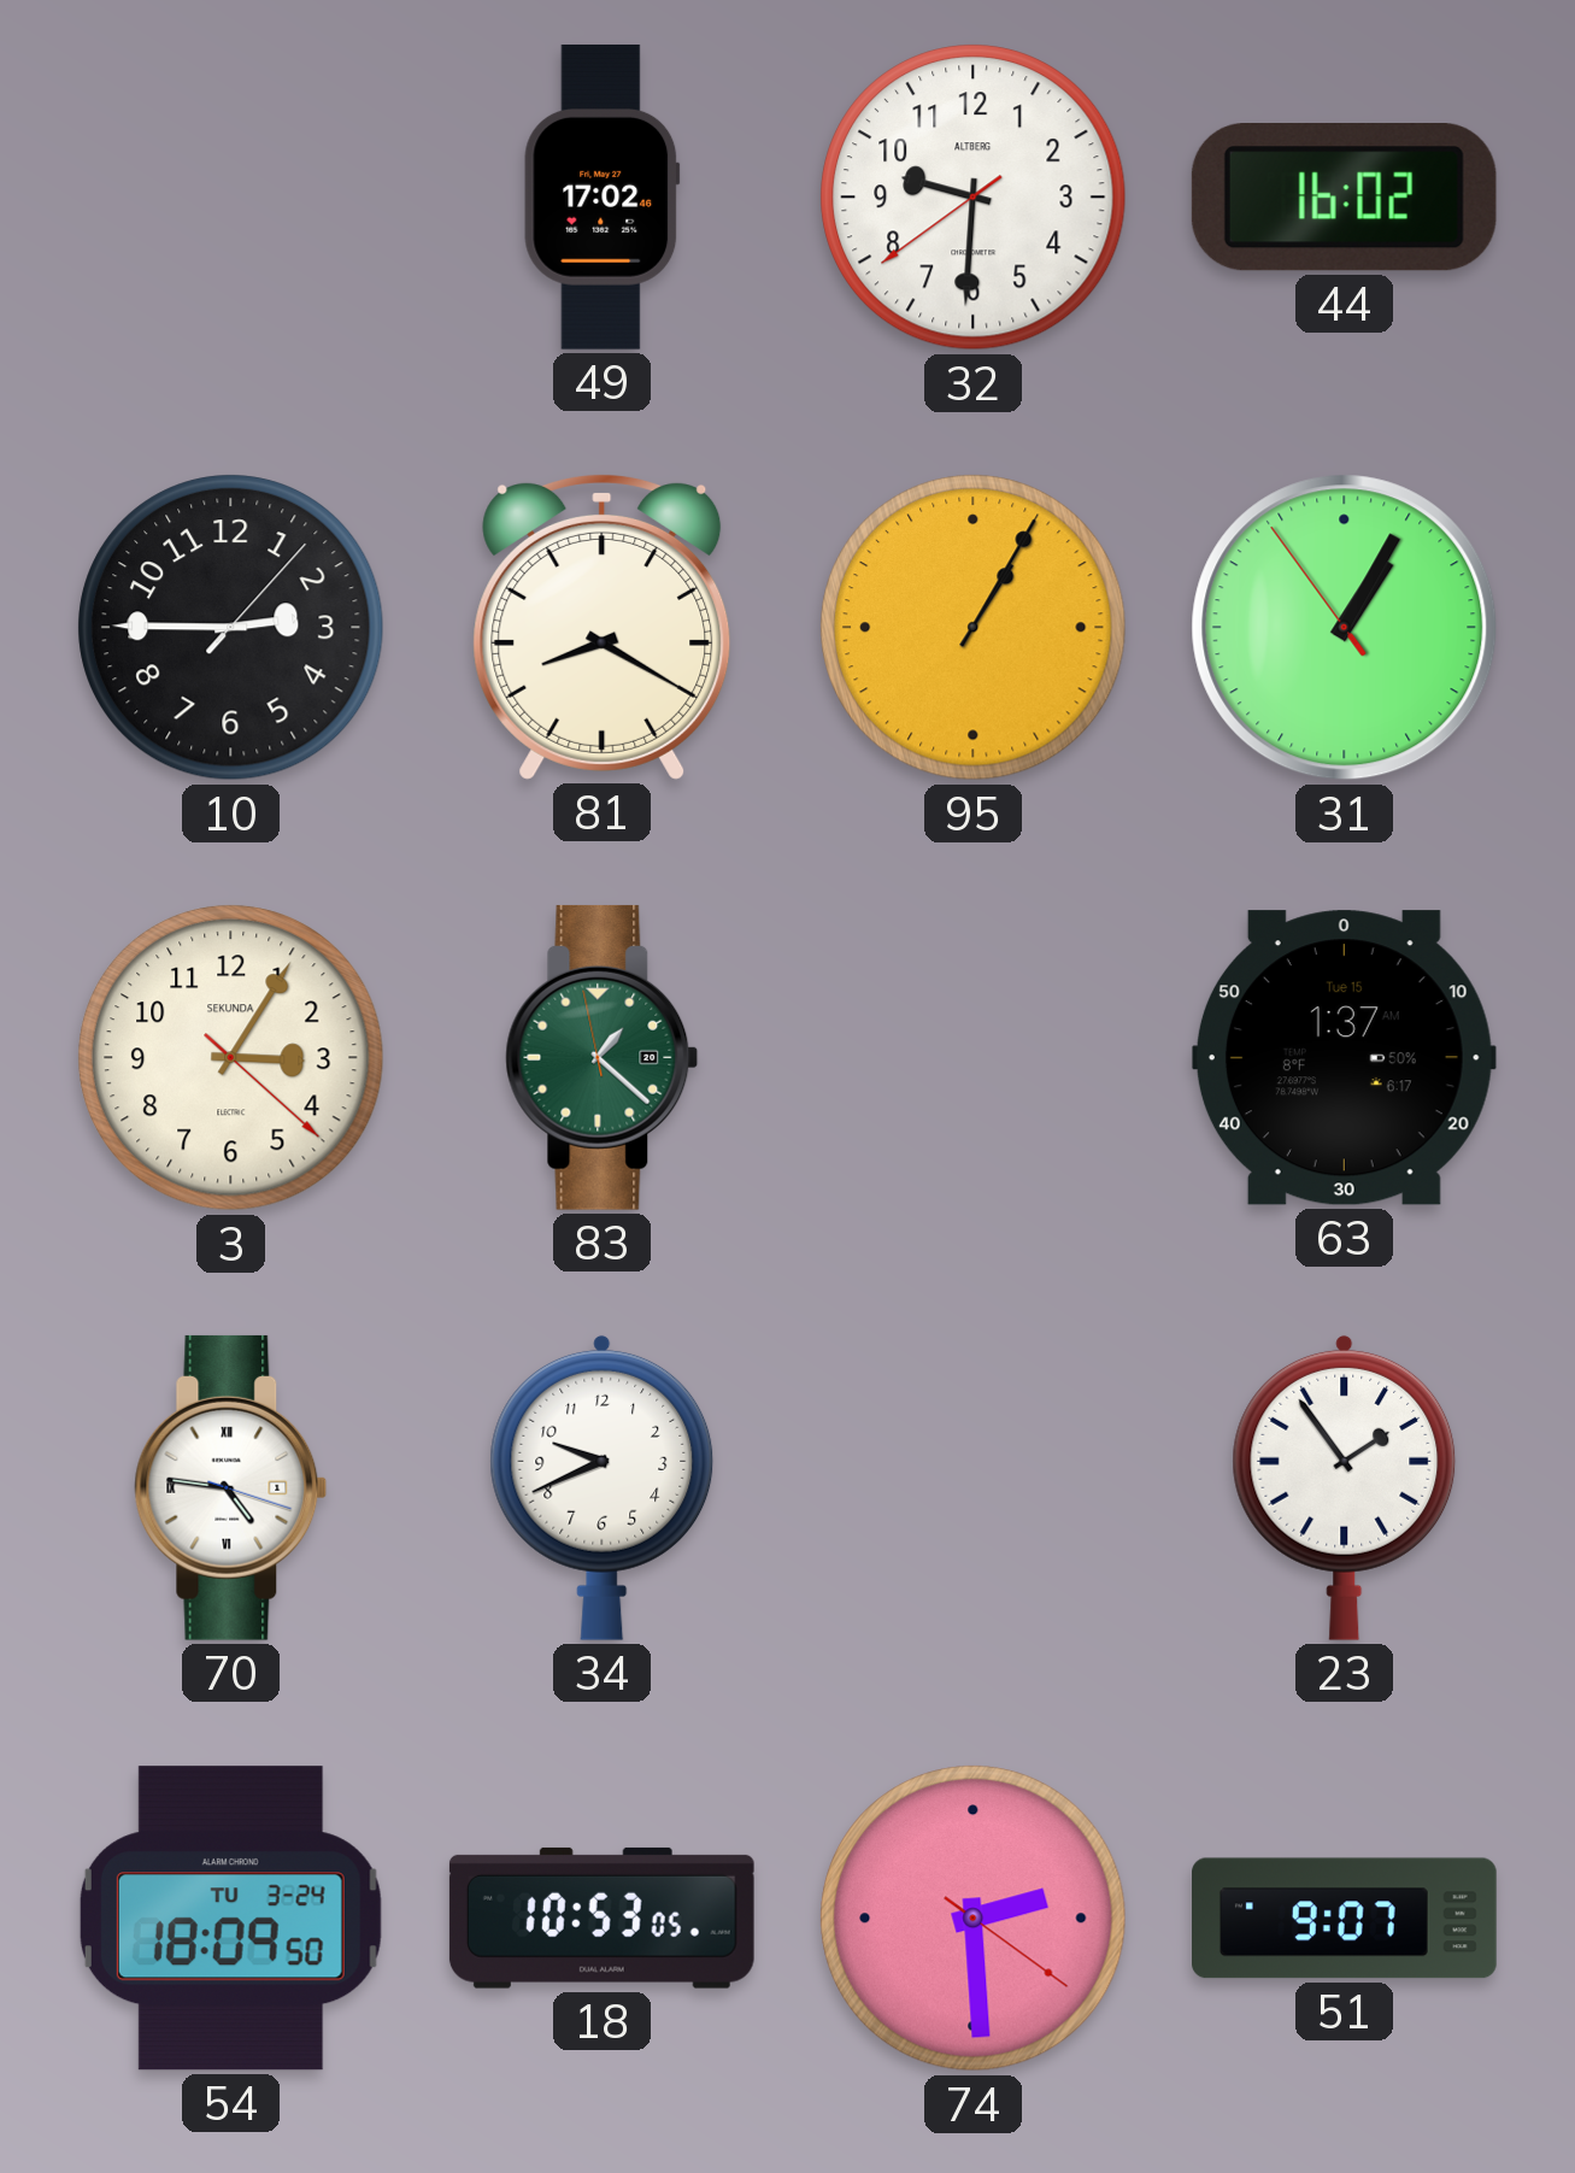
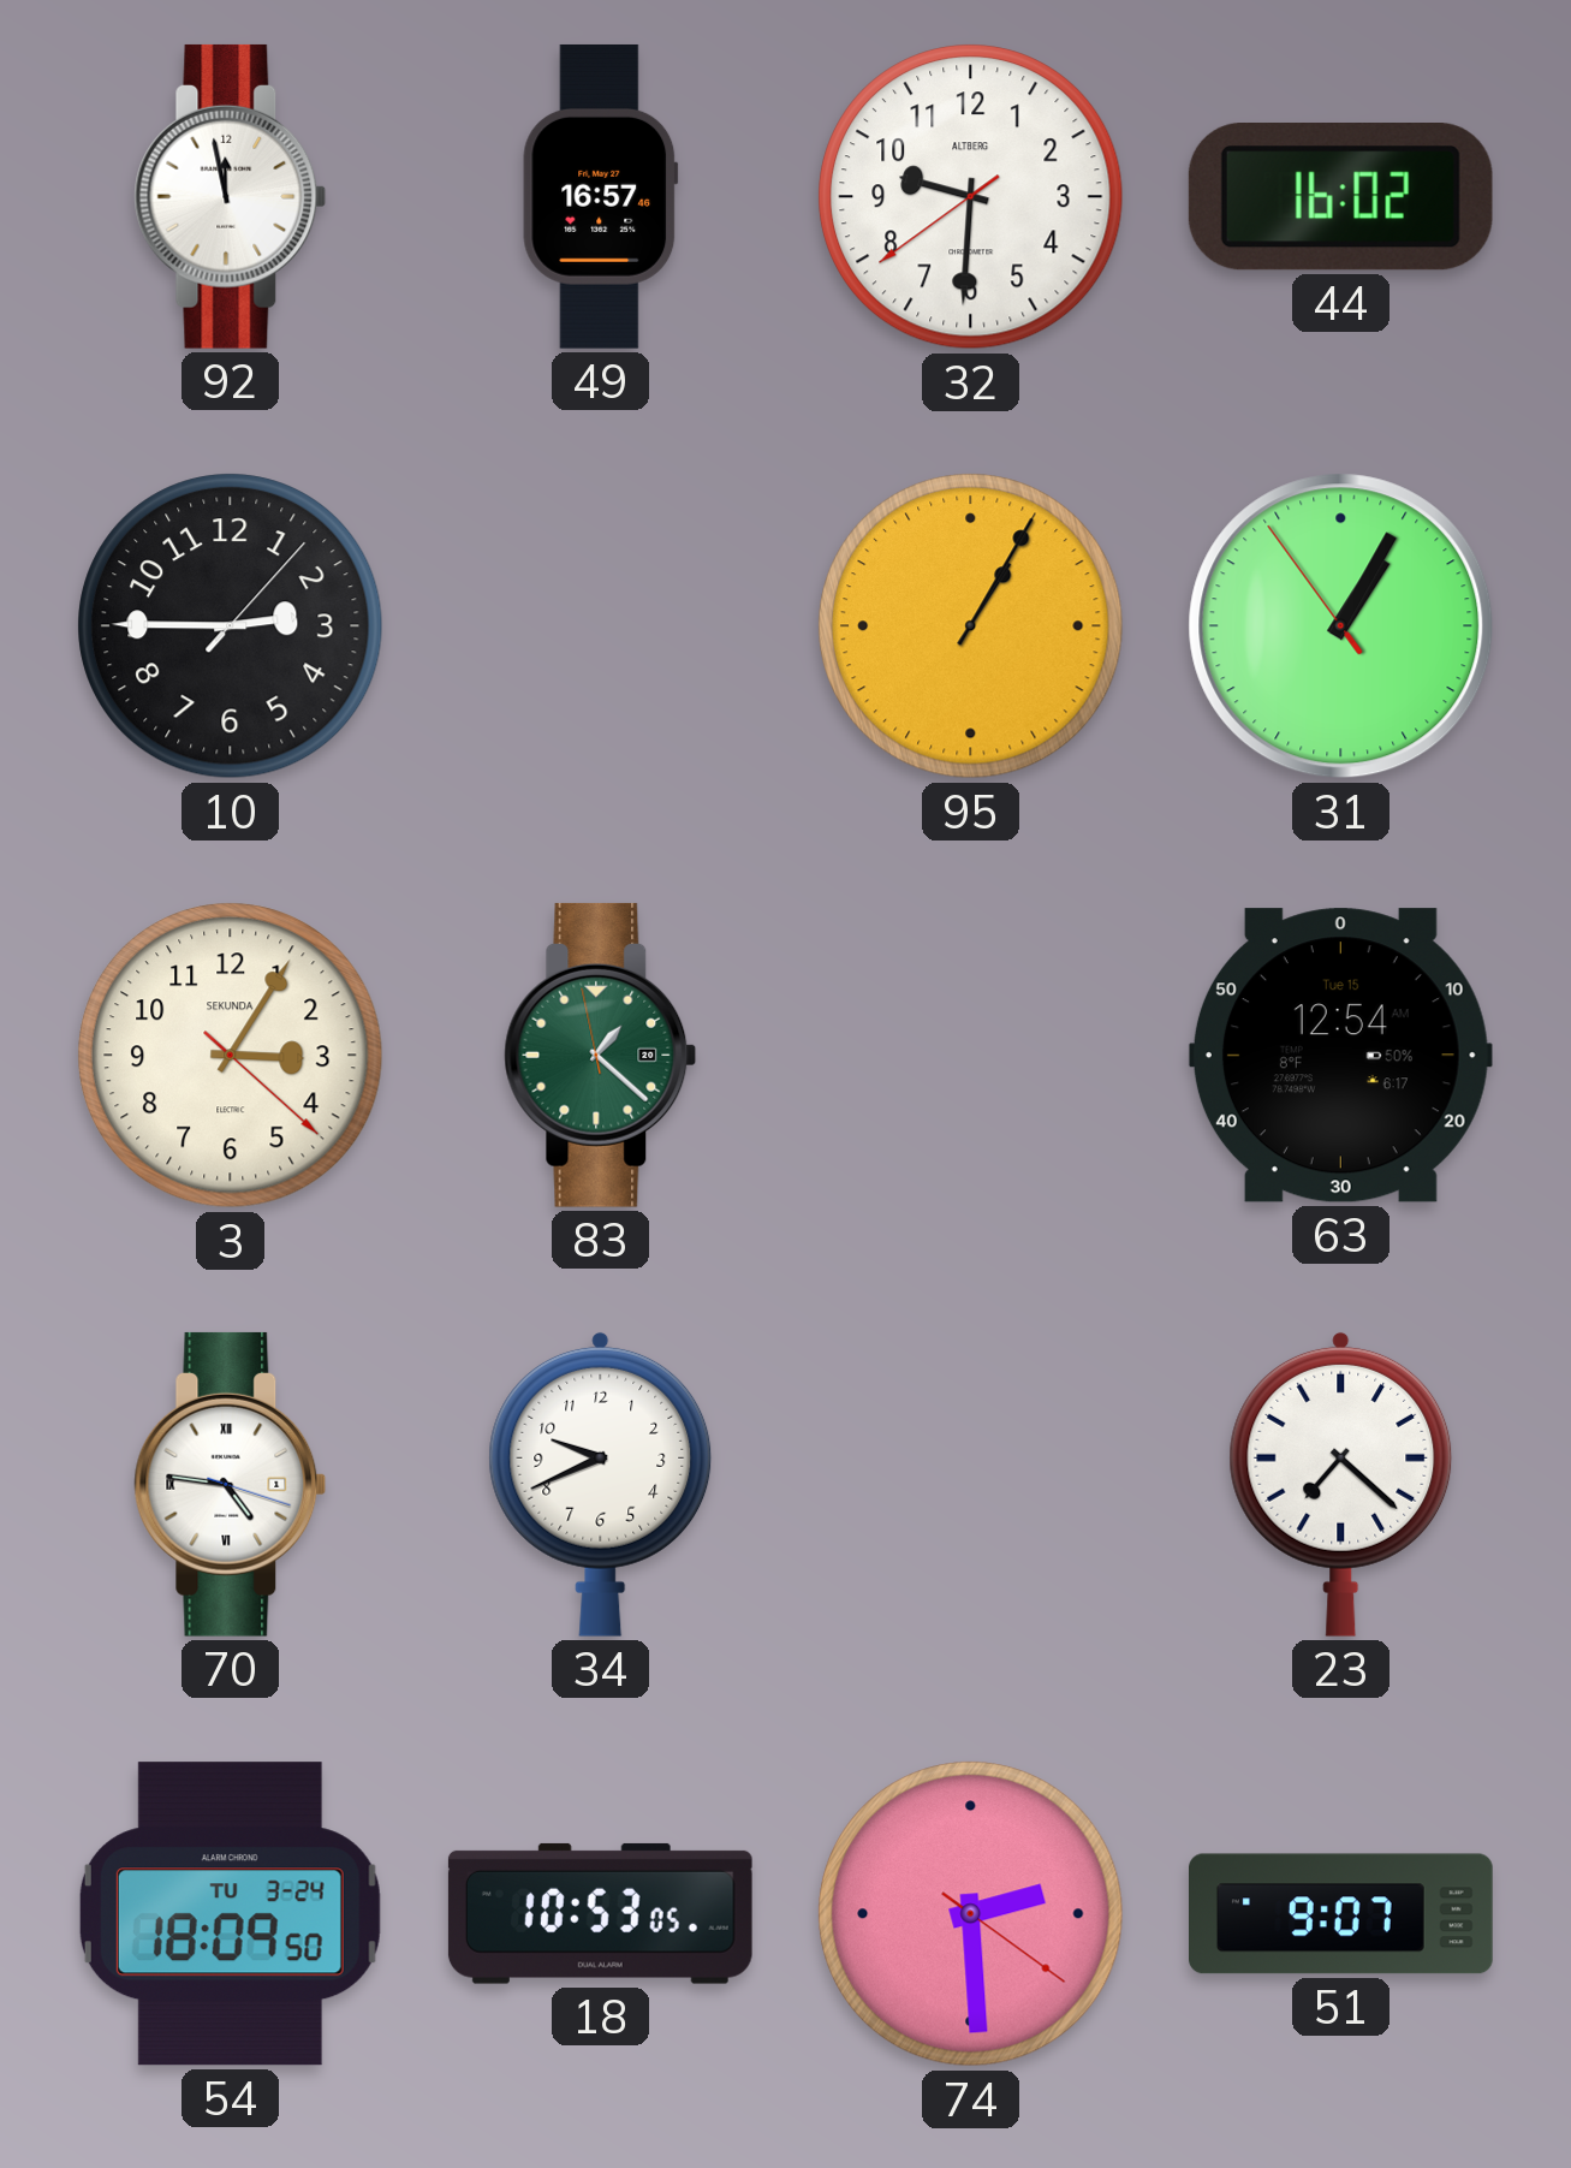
92: none -> 11:58 (231, 196)
49: 17:02 -> 16:57 (601, 196)
81: 8:20 -> none (603, 627)
63: 1:37 -> 12:54 (1340, 1056)
23: 1:54 -> 7:22 (1341, 1484)
